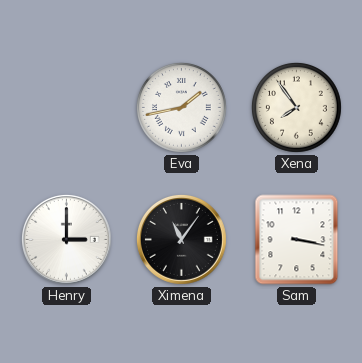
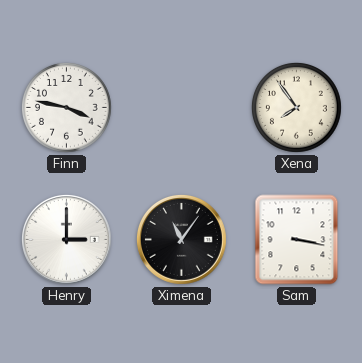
Finn: none -> 3:47 (67, 108)
Eva: 1:43 -> none (182, 108)
